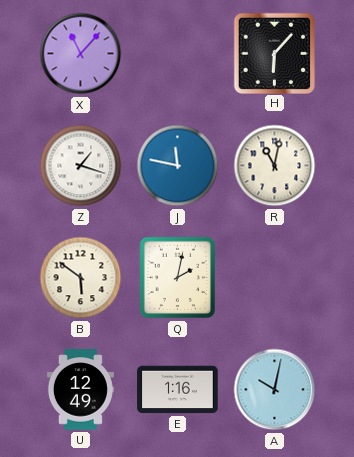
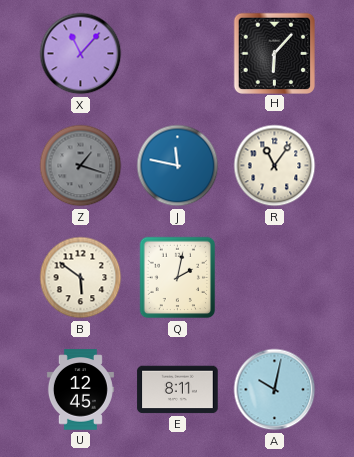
Z dial: white -> grey (81, 166)
R: 11:02 -> 11:06 (275, 166)
U: 12:49 -> 12:45 (80, 390)
E: 1:16 -> 8:11 (178, 390)
